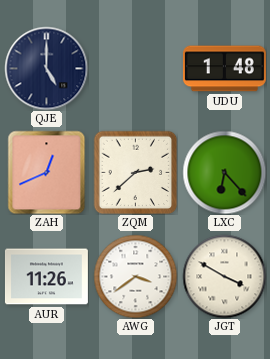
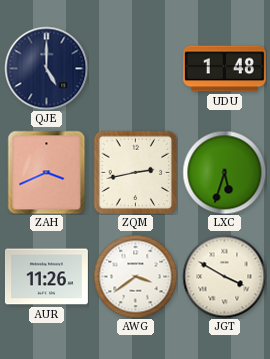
ZAH: 12:41 -> 3:41 (47, 172)
ZQM: 2:38 -> 2:43 (135, 172)
LXC: 6:23 -> 5:33 (224, 172)
